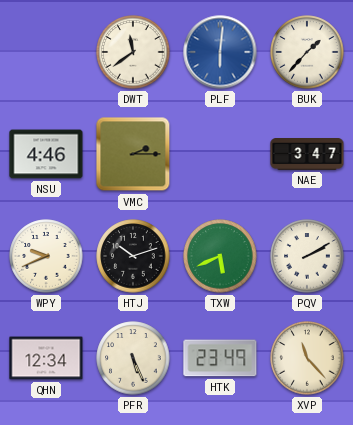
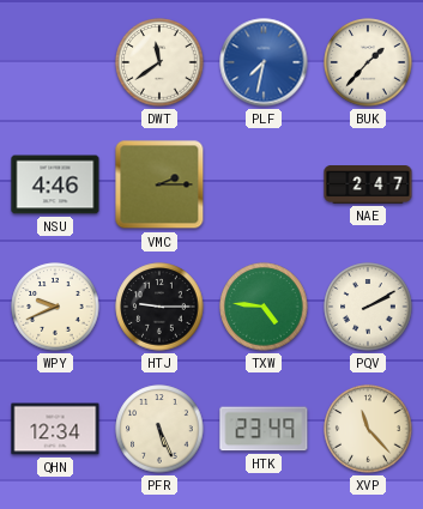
PLF: 6:01 -> 7:32 (264, 62)
NAE: 3:47 -> 2:47 (368, 186)
HTJ: 10:12 -> 9:15 (159, 307)
TXW: 5:41 -> 4:46 (264, 307)
